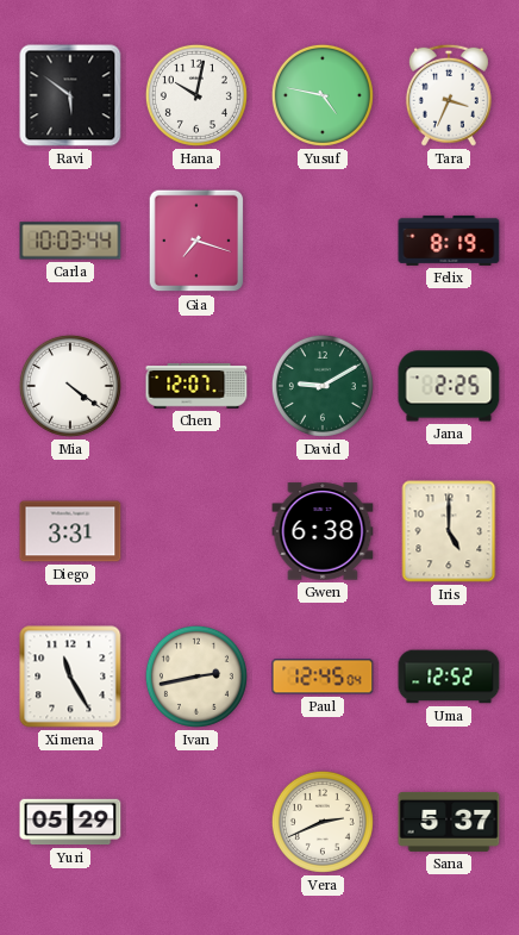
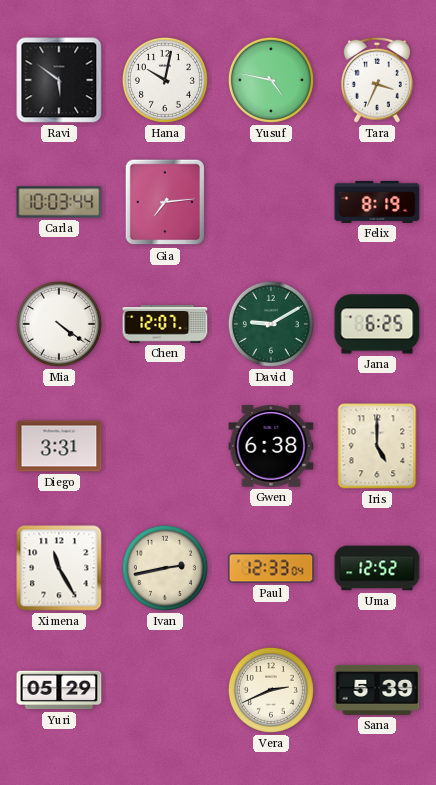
Gia: 7:18 -> 7:14 (165, 202)
Jana: 2:25 -> 6:25 (377, 324)
Paul: 12:45 -> 12:33 (271, 568)
Sana: 5:37 -> 5:39 (377, 690)
